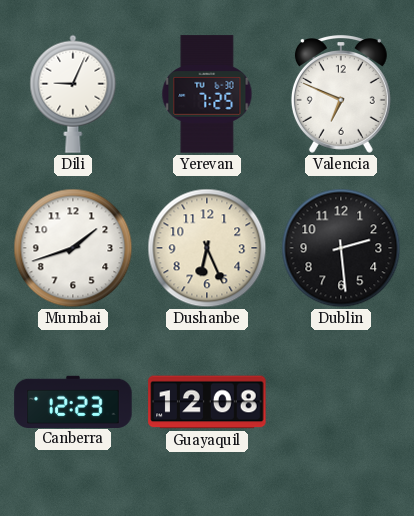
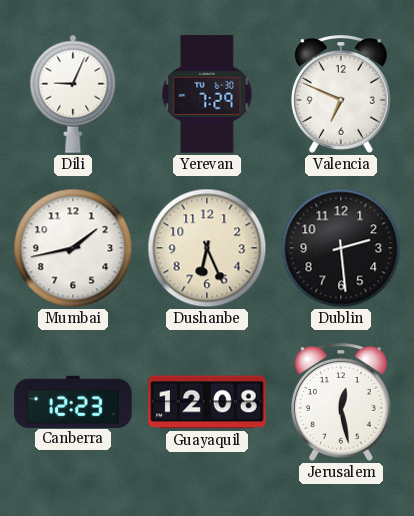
Yerevan: 7:25 -> 7:29 (207, 94)
Mumbai: 1:42 -> 1:43 (73, 248)
Jerusalem: none -> 12:28 (341, 402)
